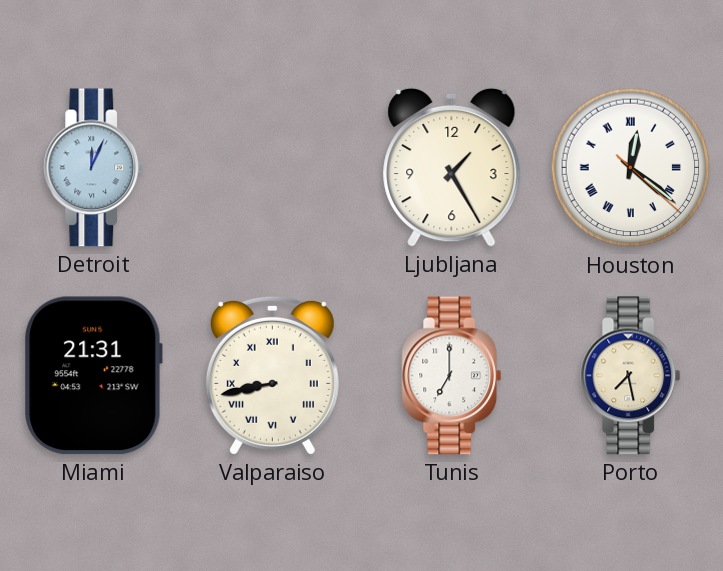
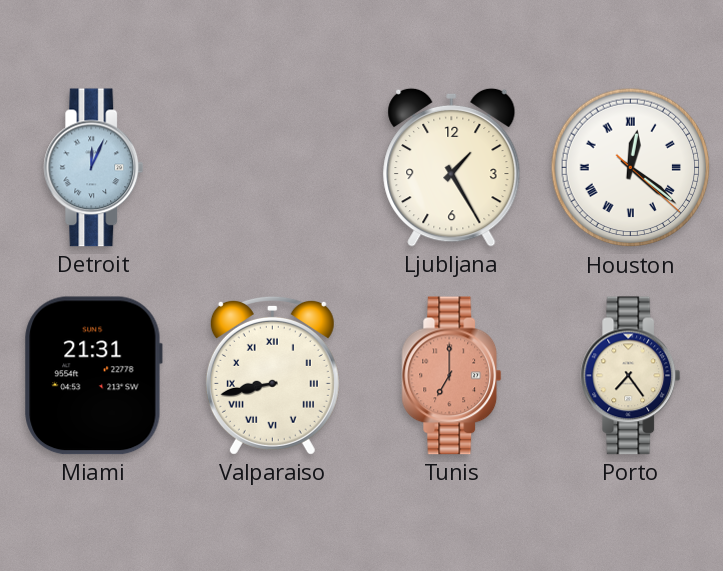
Tunis dial: white -> salmon (452, 376)
Porto: 7:28 -> 7:24 (631, 376)
